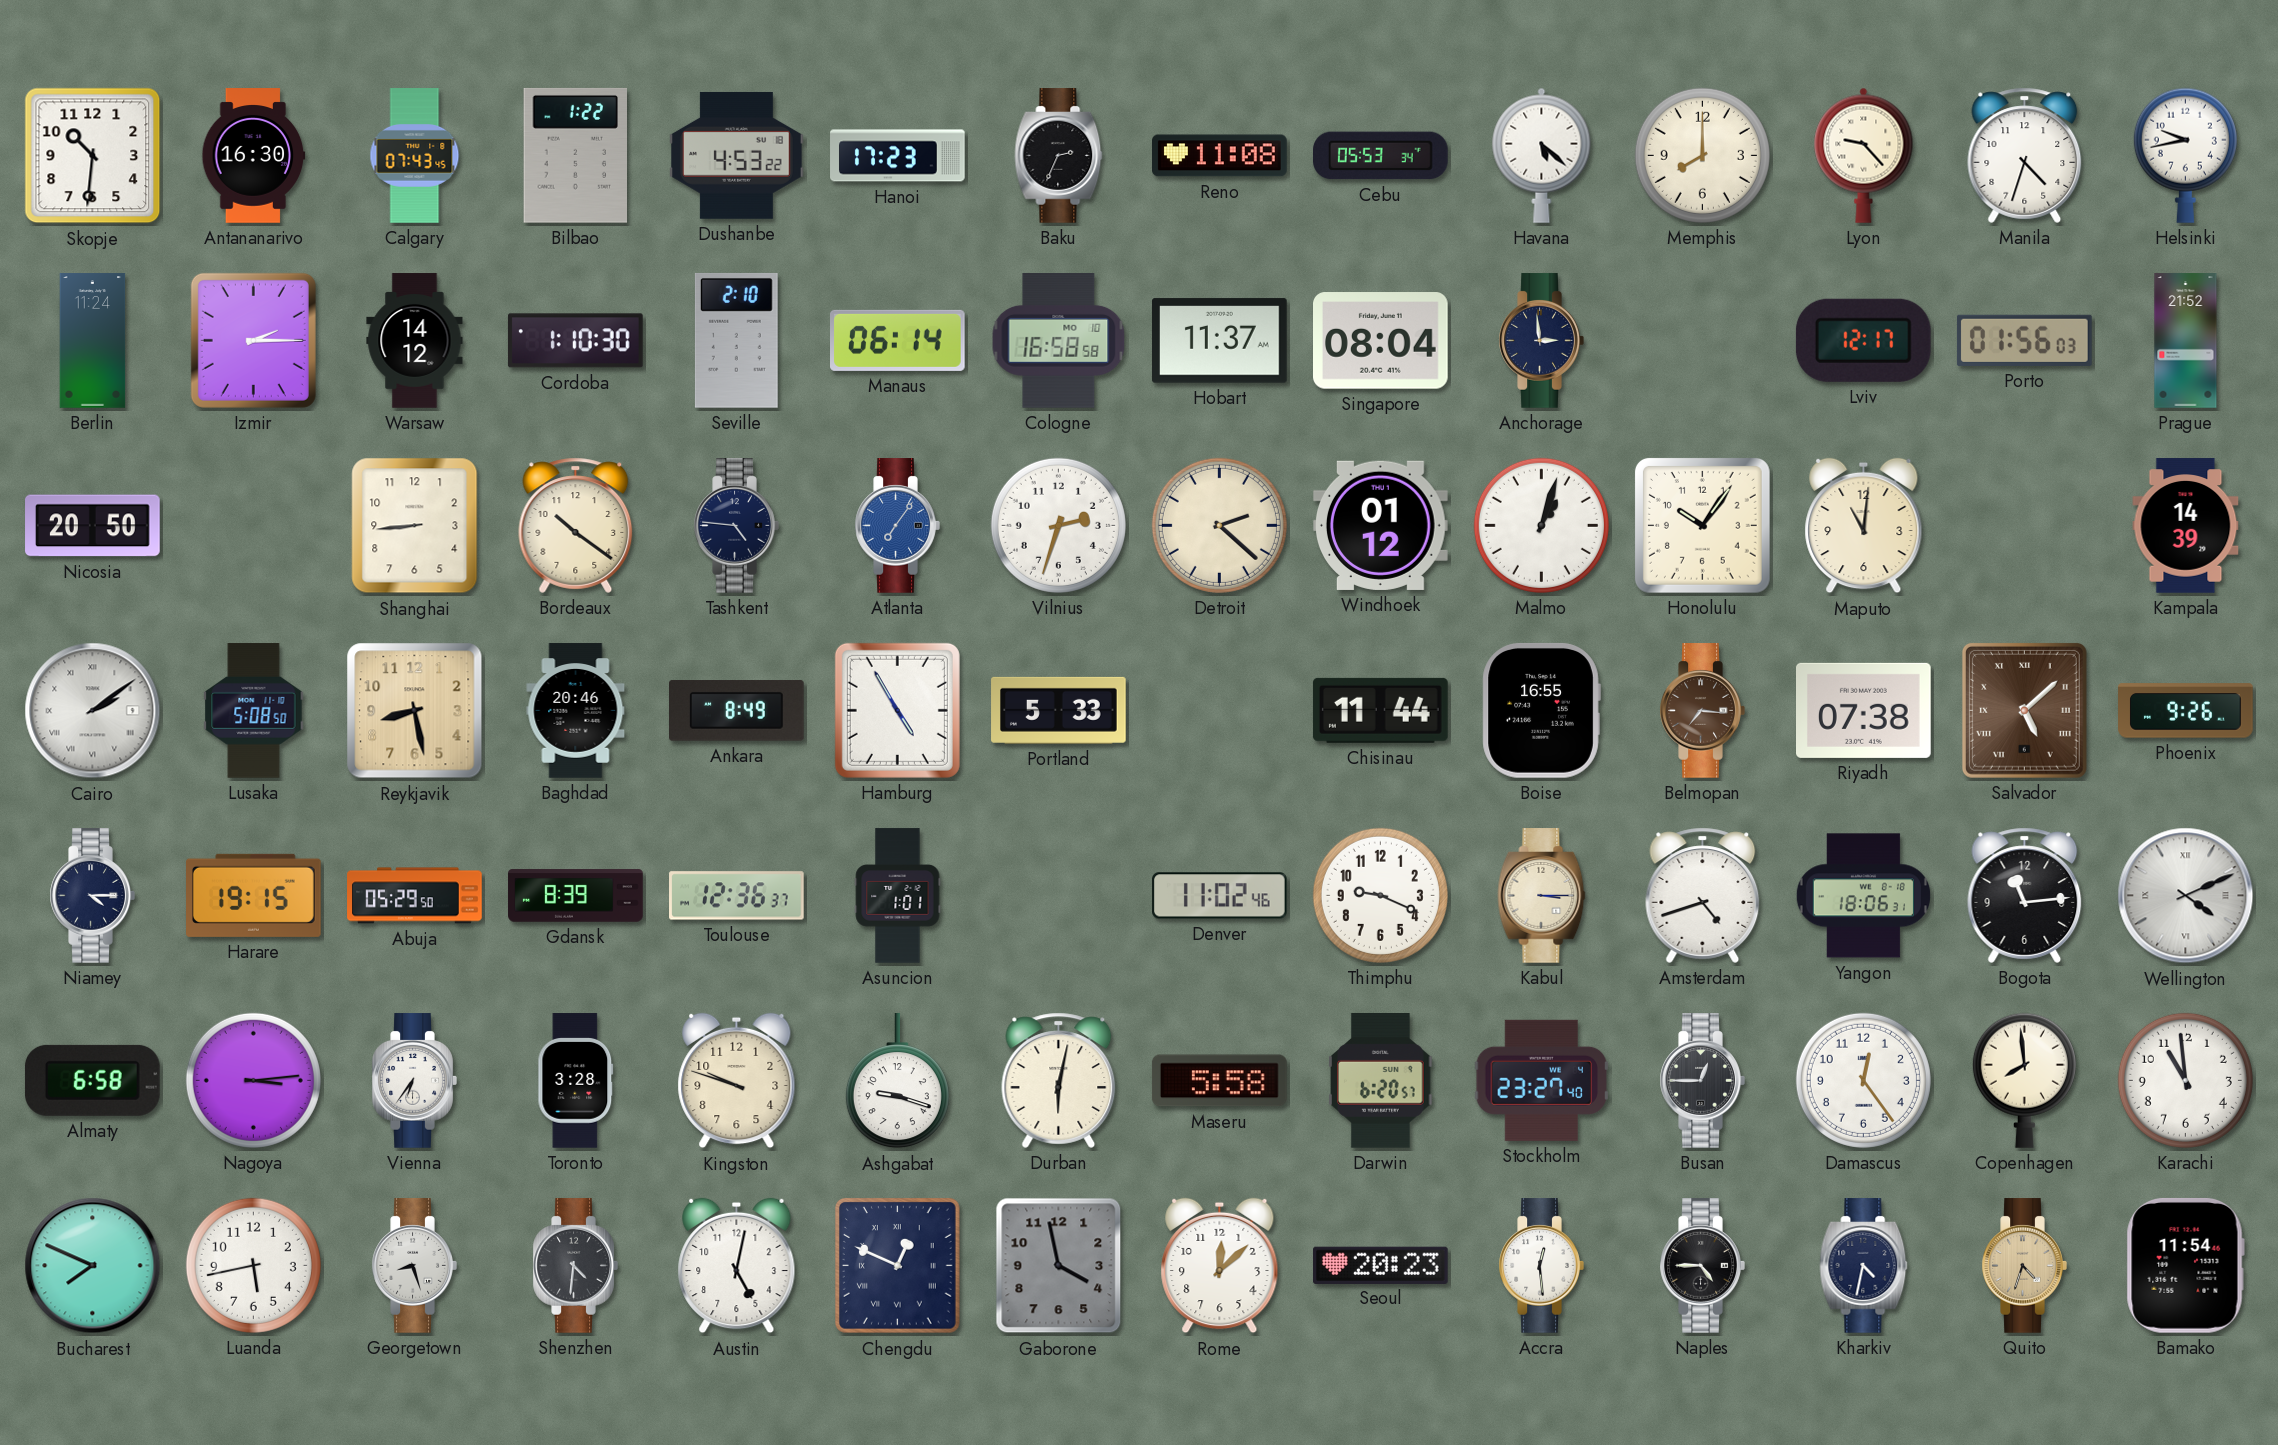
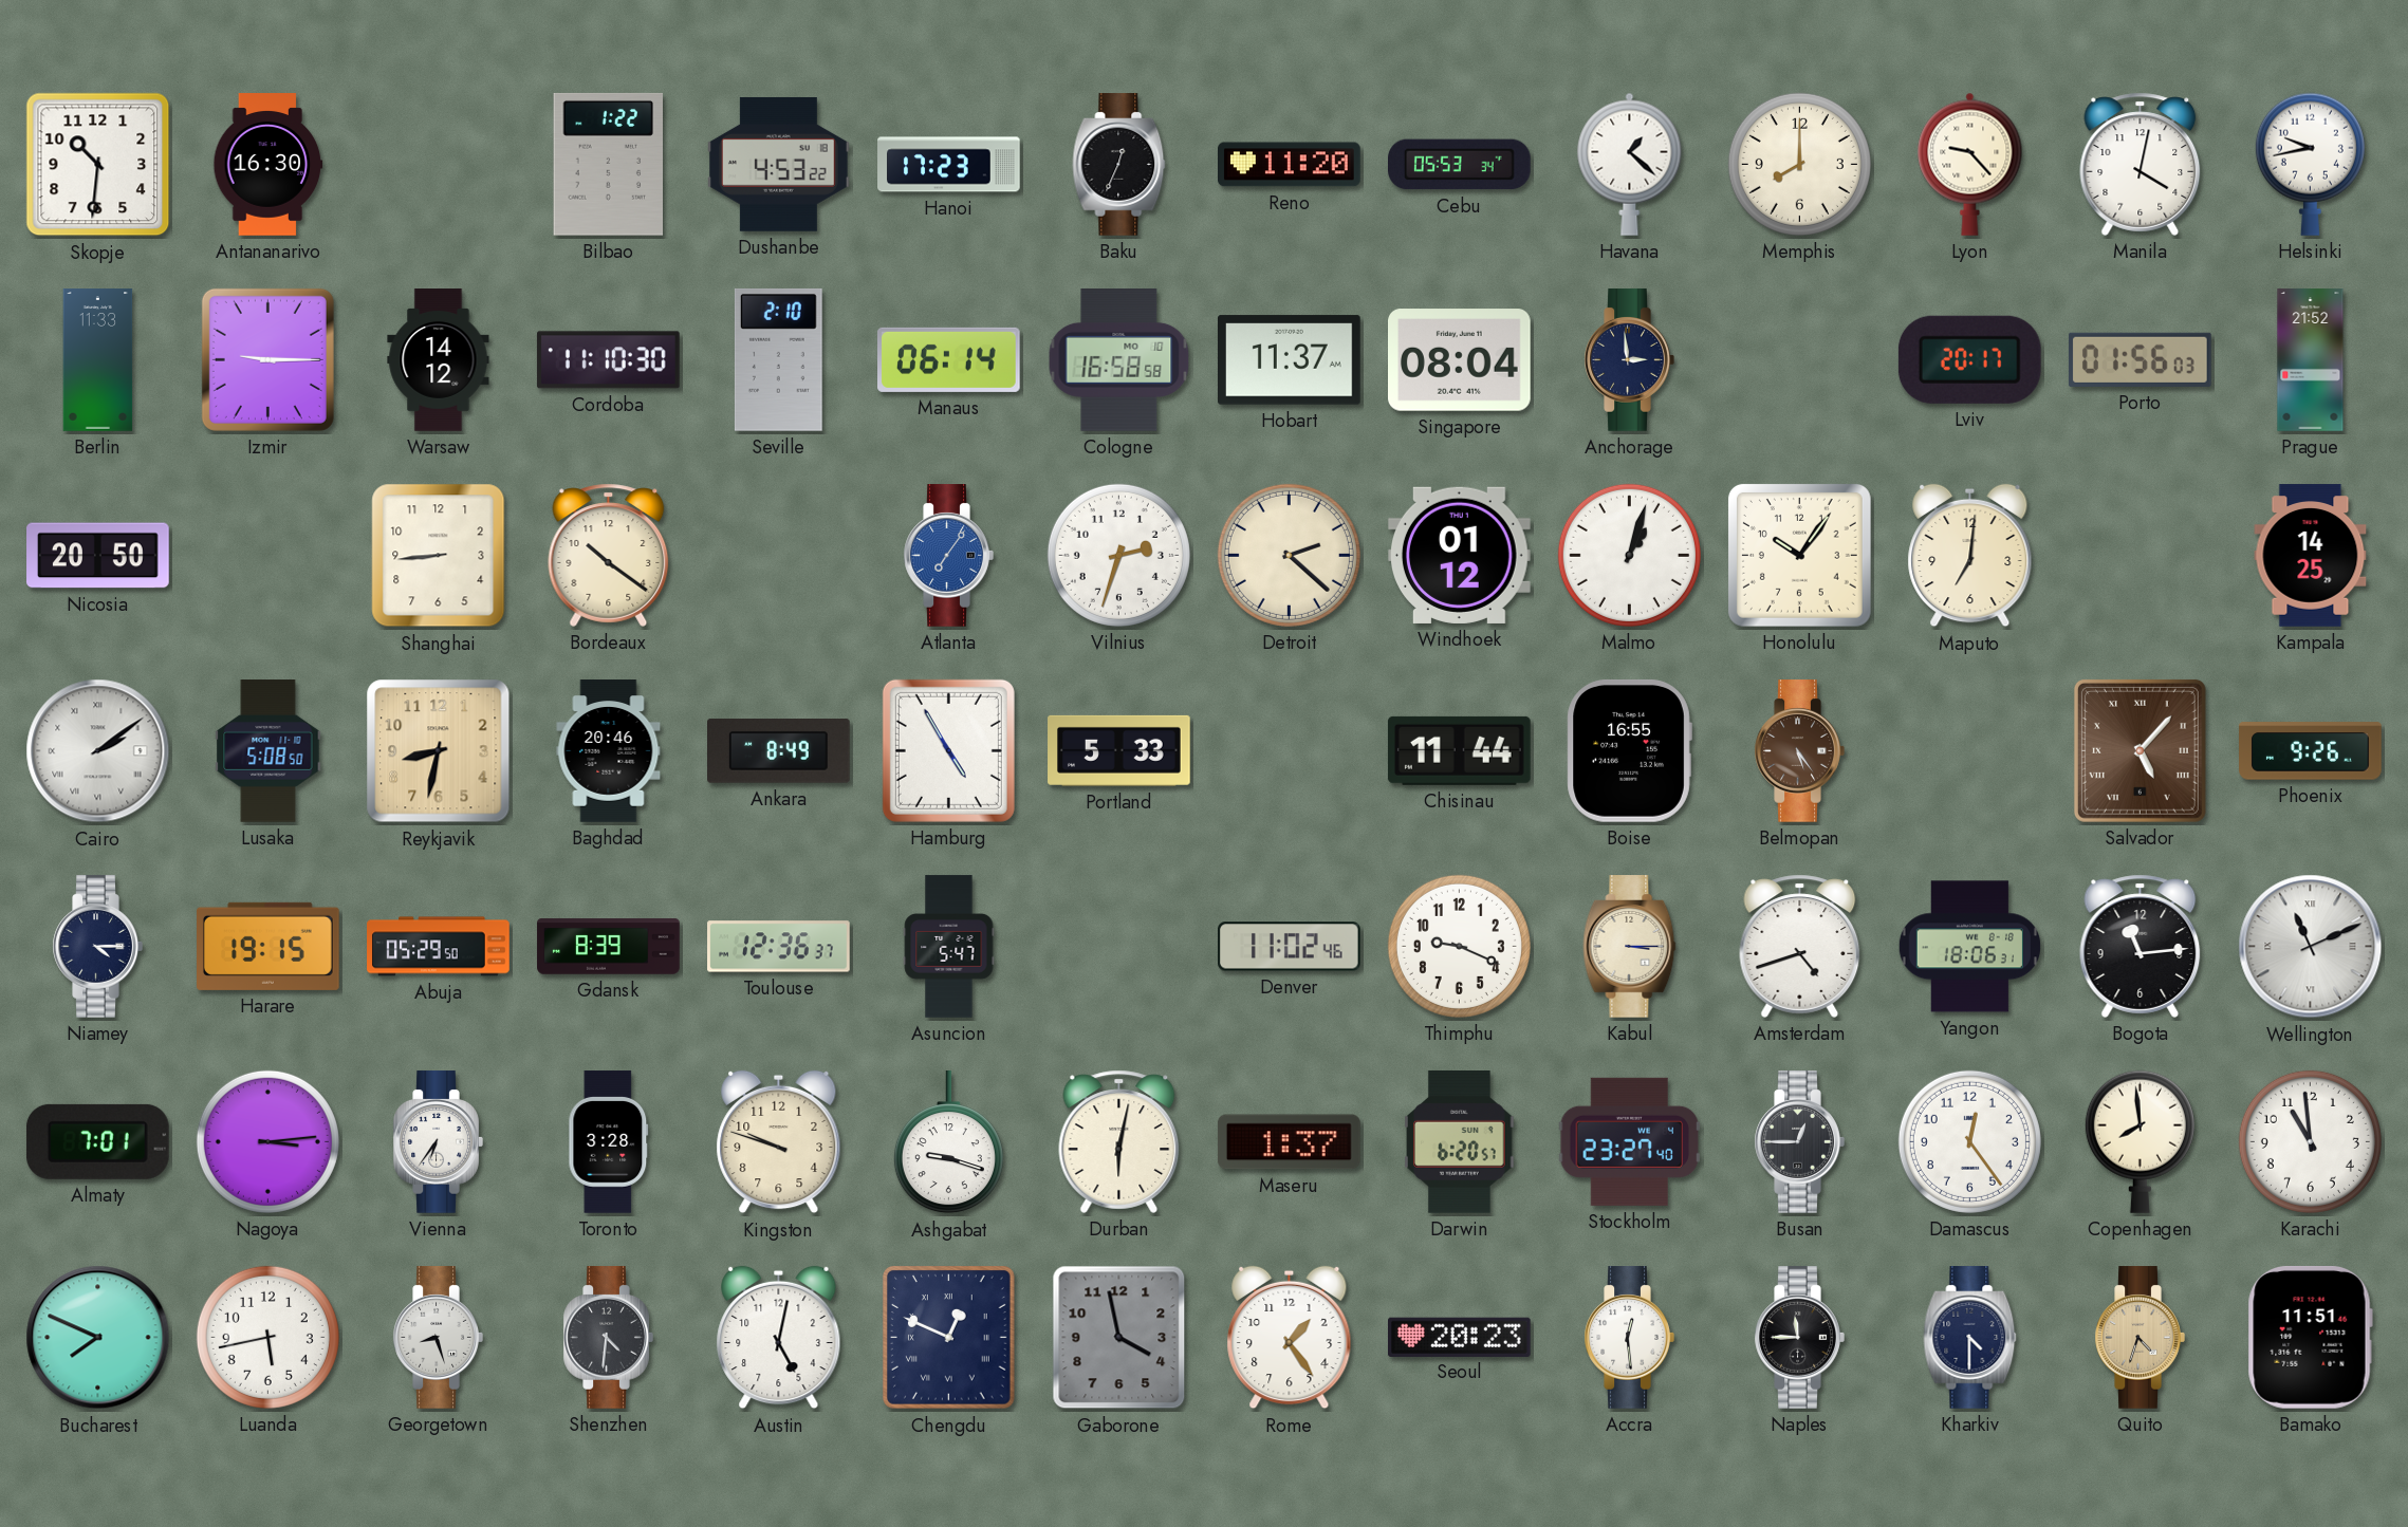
Calgary: 07:43 -> none (415, 156)
Baku: 2:34 -> 12:34 (1119, 165)
Reno: 11:08 -> 11:20 (1290, 165)
Havana: 5:22 -> 1:22 (1630, 164)
Manila: 4:33 -> 4:02 (2141, 164)
Berlin: 11:24 -> 11:33 (98, 360)
Izmir: 2:15 -> 9:15 (267, 359)
Cordoba: 1:10 -> 11:10 (608, 360)
Lviv: 12:17 -> 20:17 (1969, 359)
Tashkent: 4:46 -> none (736, 526)
Maputo: 11:01 -> 7:01 (1970, 556)
Kampala: 14:39 -> 14:25 (2311, 556)
Reykjavik: 8:28 -> 8:32 (439, 751)
Belmopan: 7:16 -> 5:24 (1799, 751)
Riyadh: 07:38 -> none (1864, 710)
Salvador: 5:08 -> 5:07 (2140, 750)
Asuncion: 1:01 -> 5:47 (949, 947)
Wellington: 4:11 -> 11:11 (2311, 947)
Almaty: 6:58 -> 7:01 (97, 1141)
Maseru: 5:58 -> 1:37 (1289, 1142)
Rome: 12:08 -> 1:24 (1290, 1338)
Naples: 4:45 -> 11:45 (1799, 1338)
Kharkiv: 4:32 -> 4:30 (1970, 1338)
Bamako: 11:54 -> 11:51 (2310, 1337)
